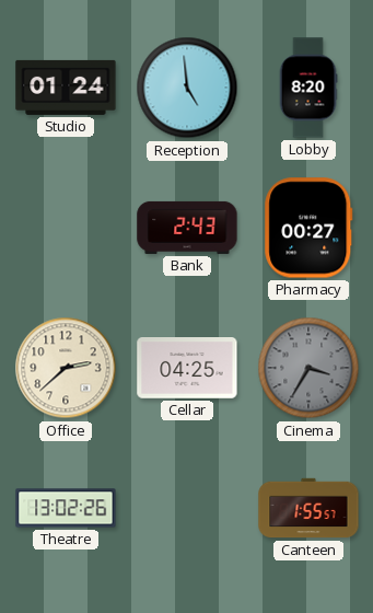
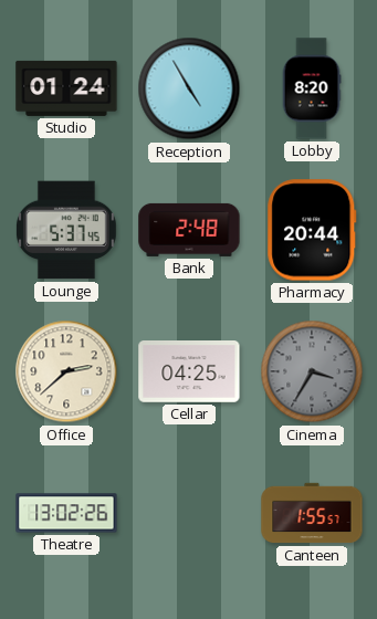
Reception: 4:59 -> 4:55 (189, 88)
Lounge: none -> 5:37 (66, 230)
Bank: 2:43 -> 2:48 (189, 230)
Pharmacy: 00:27 -> 20:44 (312, 230)
